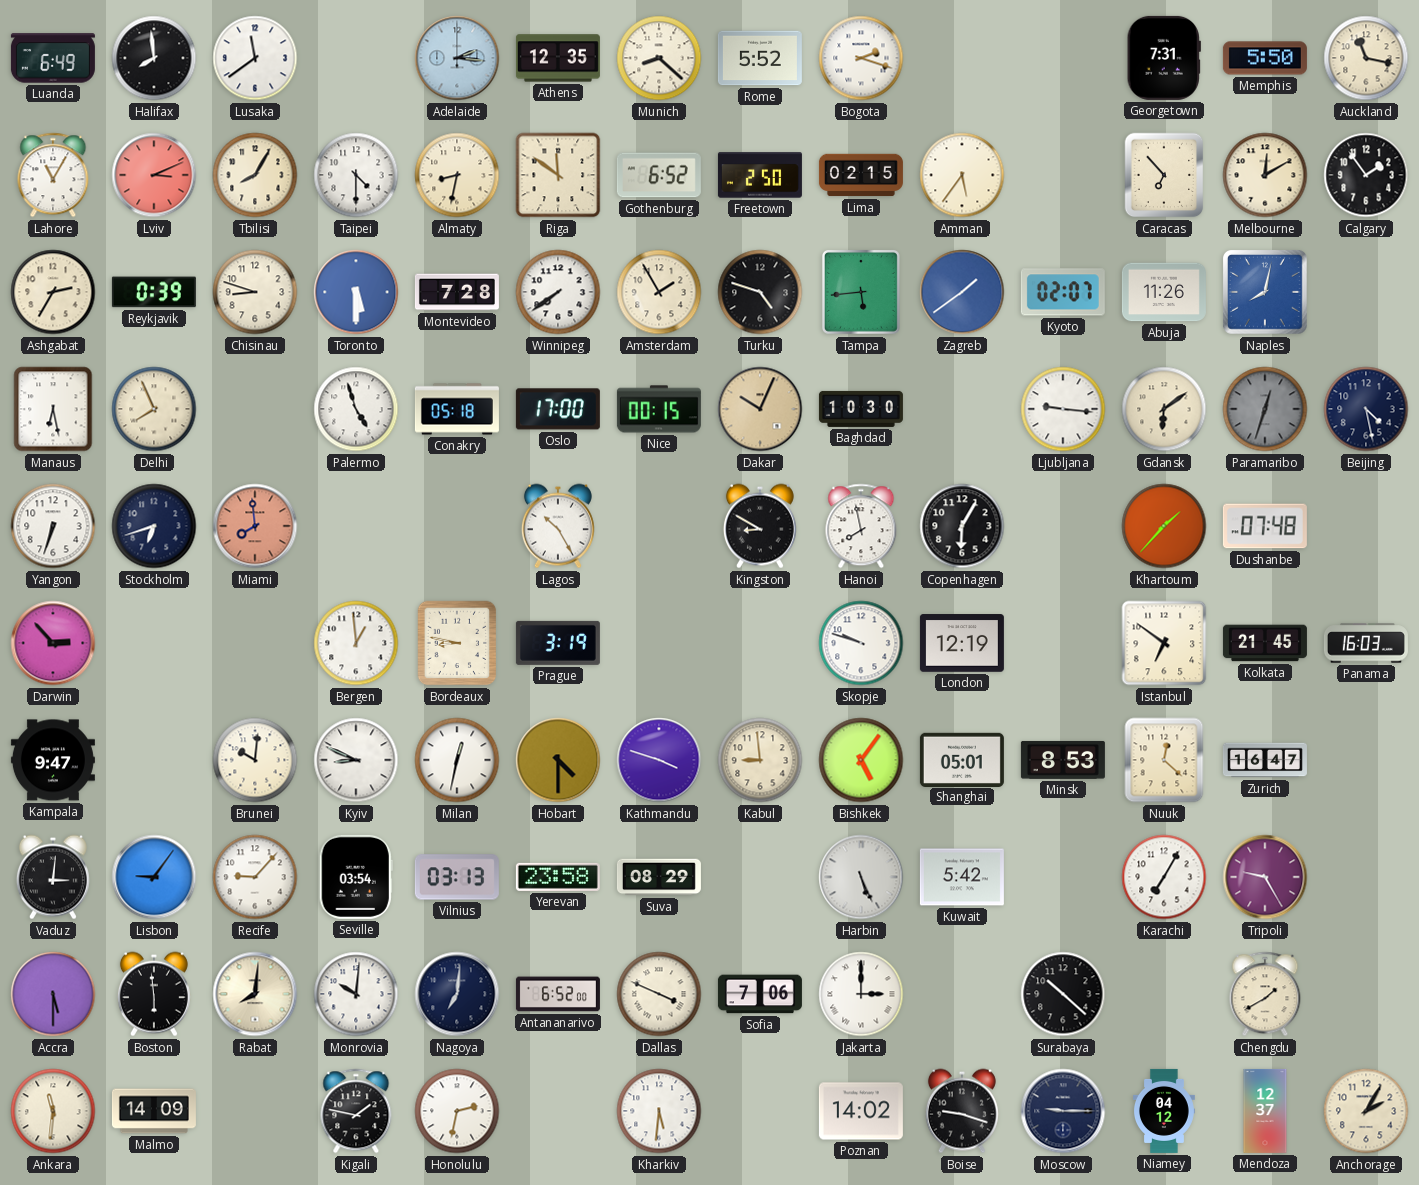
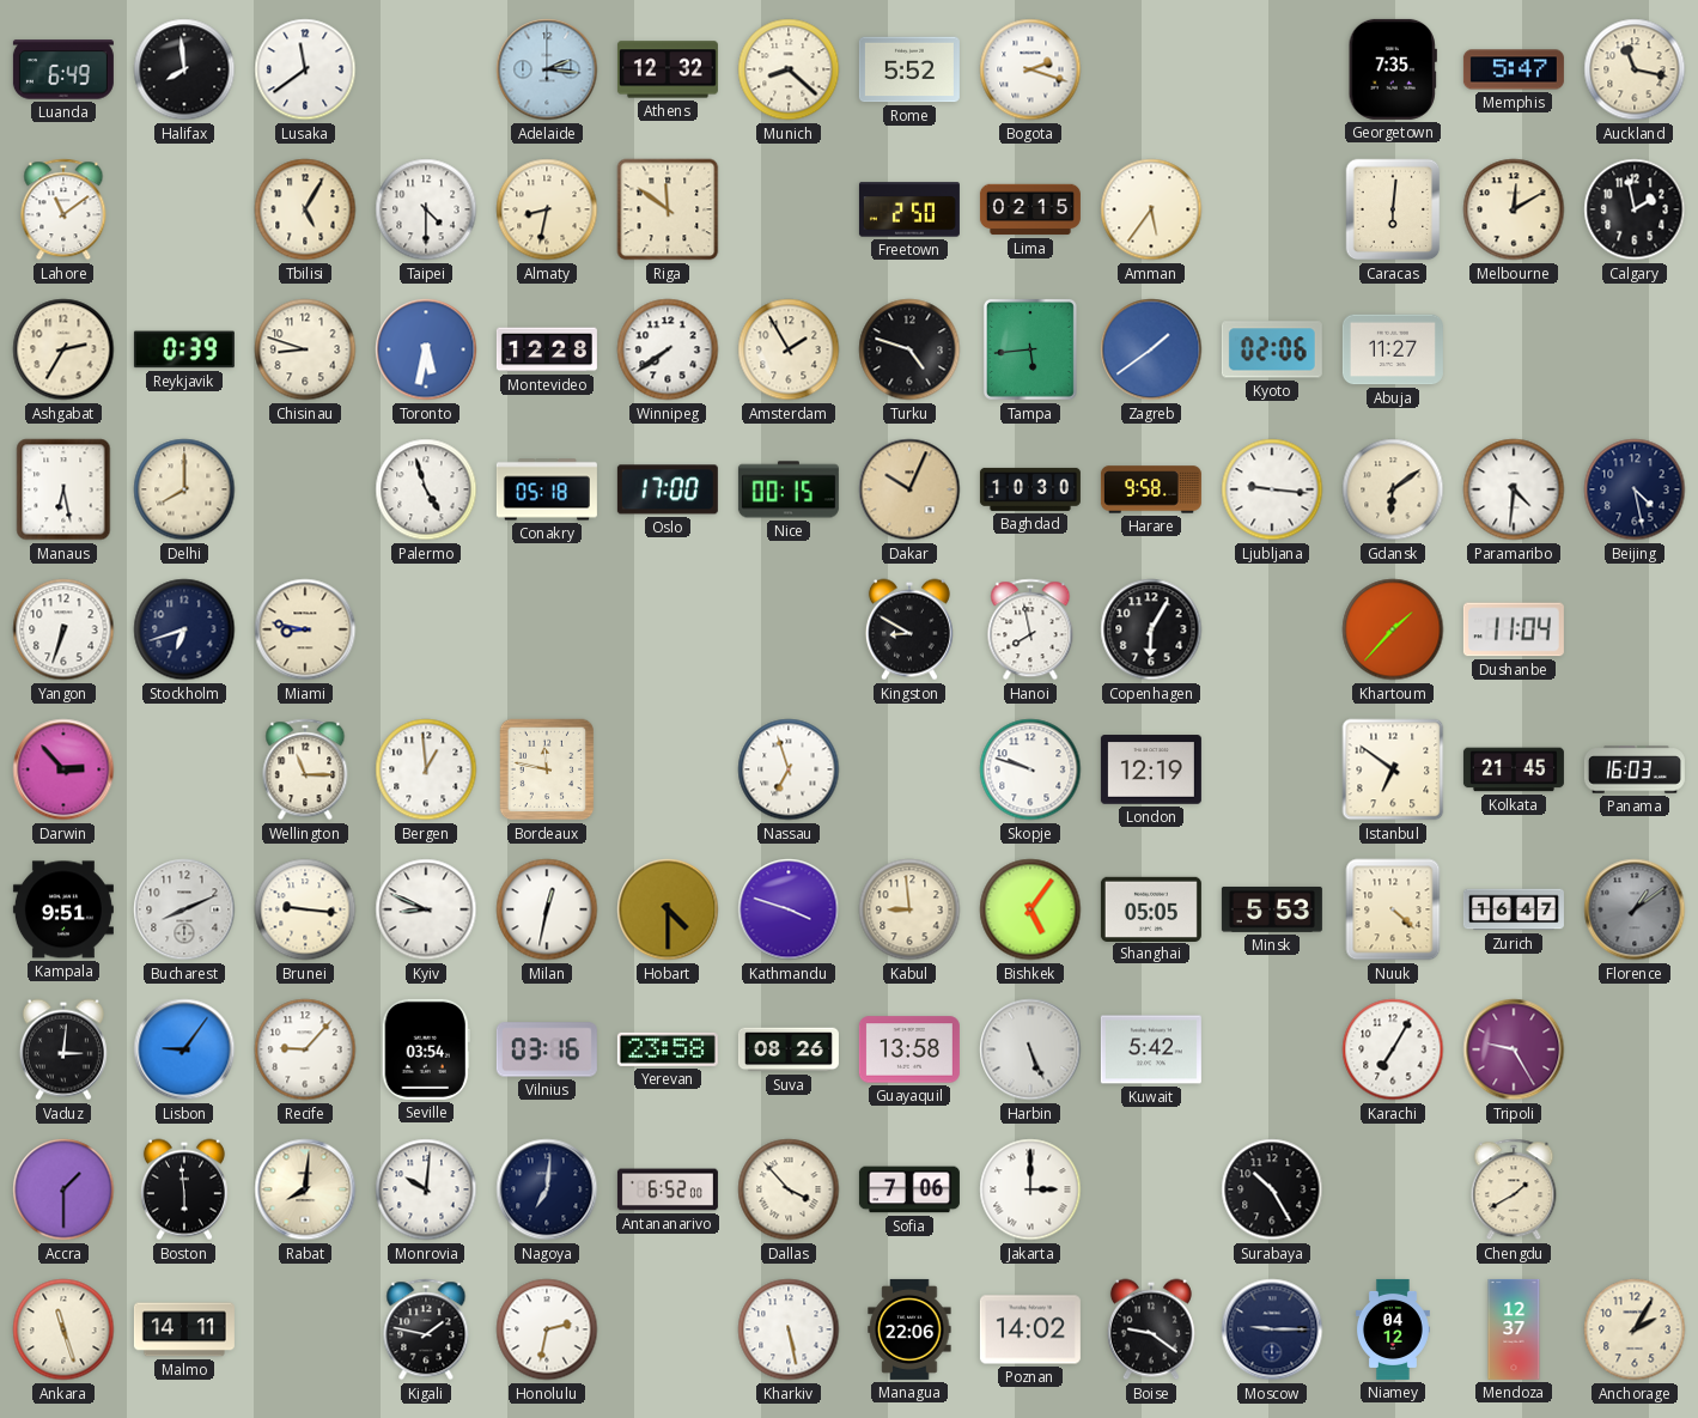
Athens: 12:35 -> 12:32 (668, 69)
Georgetown: 7:31 -> 7:35 (1393, 69)
Memphis: 5:50 -> 5:47 (1514, 69)
Lahore: 11:05 -> 11:09 (63, 209)
Lviv: 3:11 -> none (154, 175)
Tbilisi: 8:05 -> 5:05 (305, 209)
Gothenburg: 6:52 -> none (659, 175)
Caracas: 6:53 -> 6:01 (1393, 209)
Calgary: 1:54 -> 1:58 (1635, 209)
Toronto: 5:30 -> 5:32 (426, 349)
Montevideo: 7:28 -> 12:28 (547, 349)
Kyoto: 02:07 -> 02:06 (1272, 349)
Abuja: 11:26 -> 11:27 (1393, 349)
Naples: 8:02 -> none (1266, 293)
Delhi: 7:56 -> 8:00 (184, 489)
Harare: none -> 9:58 (1151, 489)
Paramaribo: 12:33 -> 4:31 (1514, 489)
Paramaribo dial: grey -> white (1514, 489)
Miami: 7:59 -> 8:47 (305, 629)
Miami dial: salmon -> cream (305, 629)
Lagos: 10:25 -> none (558, 526)
Dushanbe: 07:48 -> 11:04 (1514, 629)
Wellington: none -> 11:15 (305, 769)
Bordeaux: 8:47 -> 11:47 (547, 769)
Prague: 3:19 -> none (558, 643)
Nassau: none -> 6:57 (789, 769)
Kampala: 9:47 -> 9:51 (63, 909)
Bucharest: none -> 8:11 (184, 909)
Brunei: 10:01 -> 9:16 (305, 909)
Shanghai: 05:01 -> 05:05 (1151, 908)
Minsk: 8:53 -> 5:53 (1272, 909)
Nuuk: 12:22 -> 4:22 (1393, 909)
Florence: none -> 1:09 (1635, 909)
Vilnius: 03:13 -> 03:16 (547, 1049)
Suva: 08:29 -> 08:26 (789, 1049)
Guayaquil: none -> 13:58 (909, 1049)
Accra: 5:30 -> 1:30 (63, 1189)
Dallas: 3:49 -> 3:53 (789, 1189)
Surabaya: 10:22 -> 10:25 (1272, 1189)
Ankara: 11:31 -> 11:27 (63, 1329)
Malmo: 14:09 -> 14:11 (184, 1329)
Kharkiv: 5:31 -> 5:28 (789, 1329)
Managua: none -> 22:06 (909, 1329)
Boise: 9:18 -> 9:21 (1151, 1329)
